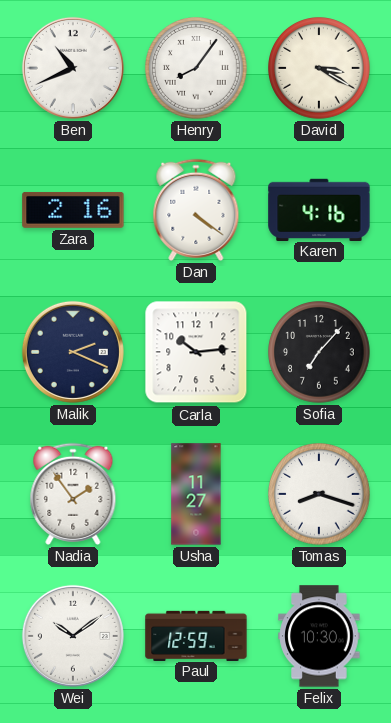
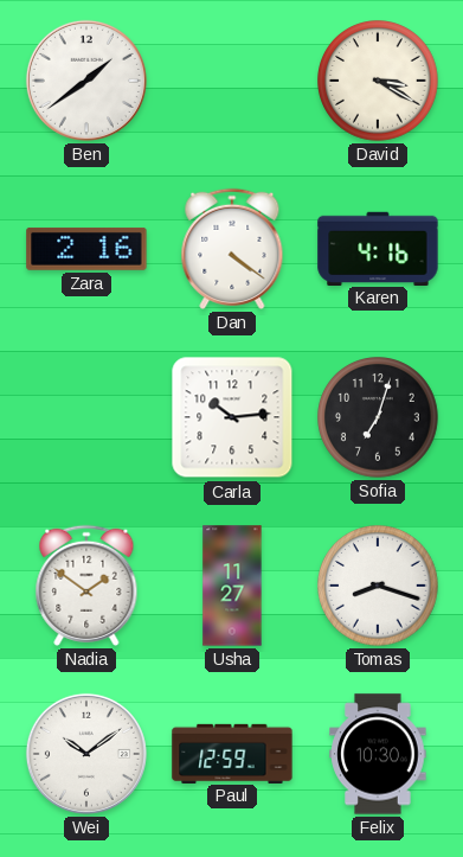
Ben: 10:41 -> 1:39 (86, 81)
Henry: 8:06 -> none (197, 69)
Malik: 2:19 -> none (73, 352)
Sofia: 7:07 -> 7:03 (379, 418)
Nadia: 1:54 -> 1:51 (86, 586)
